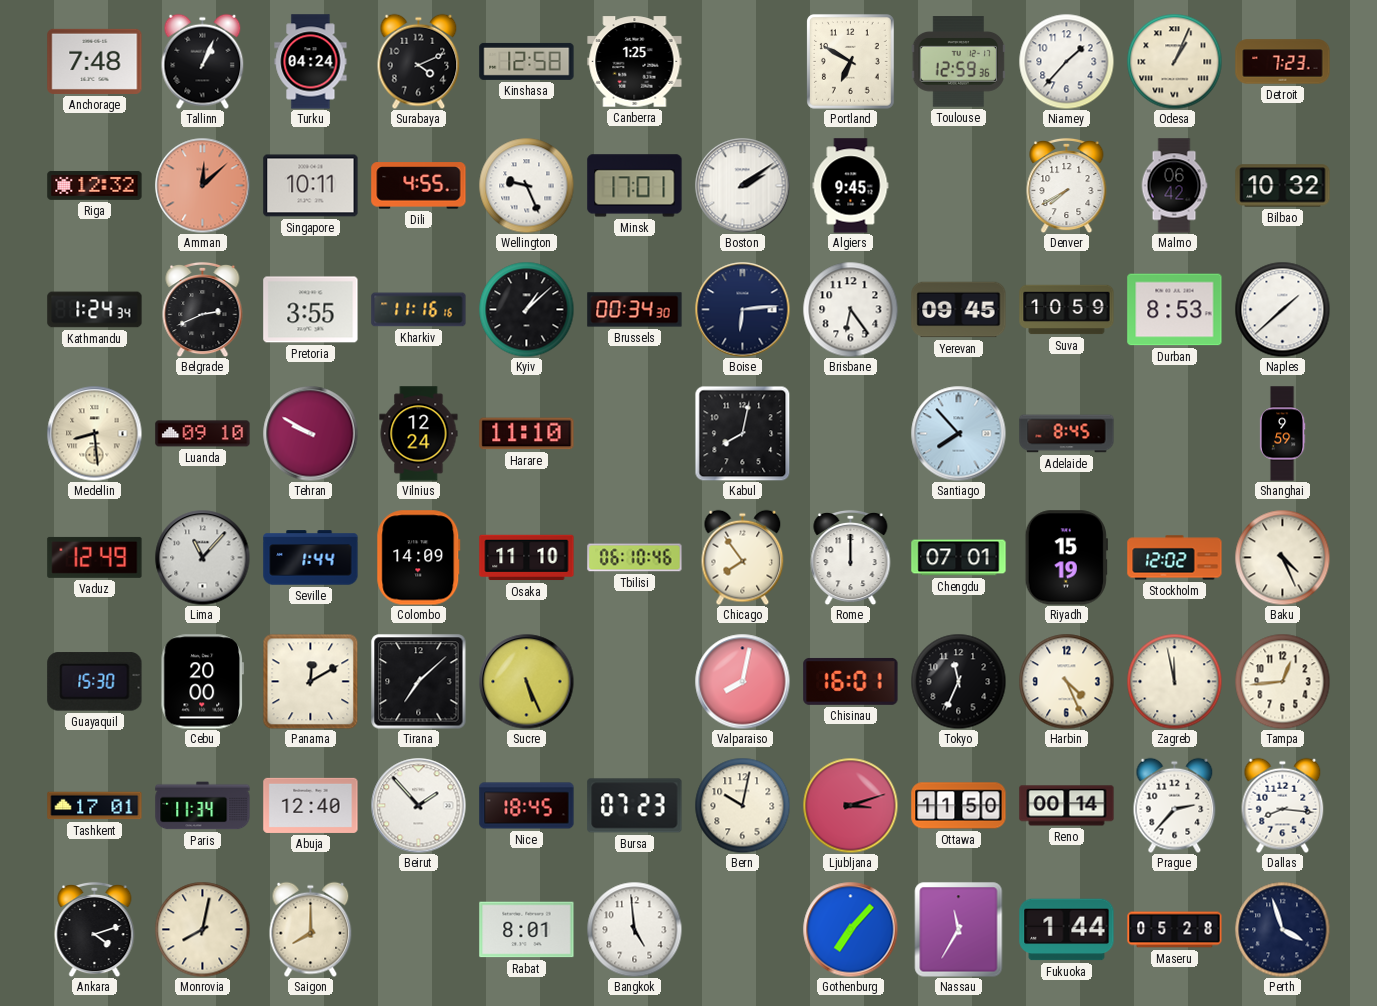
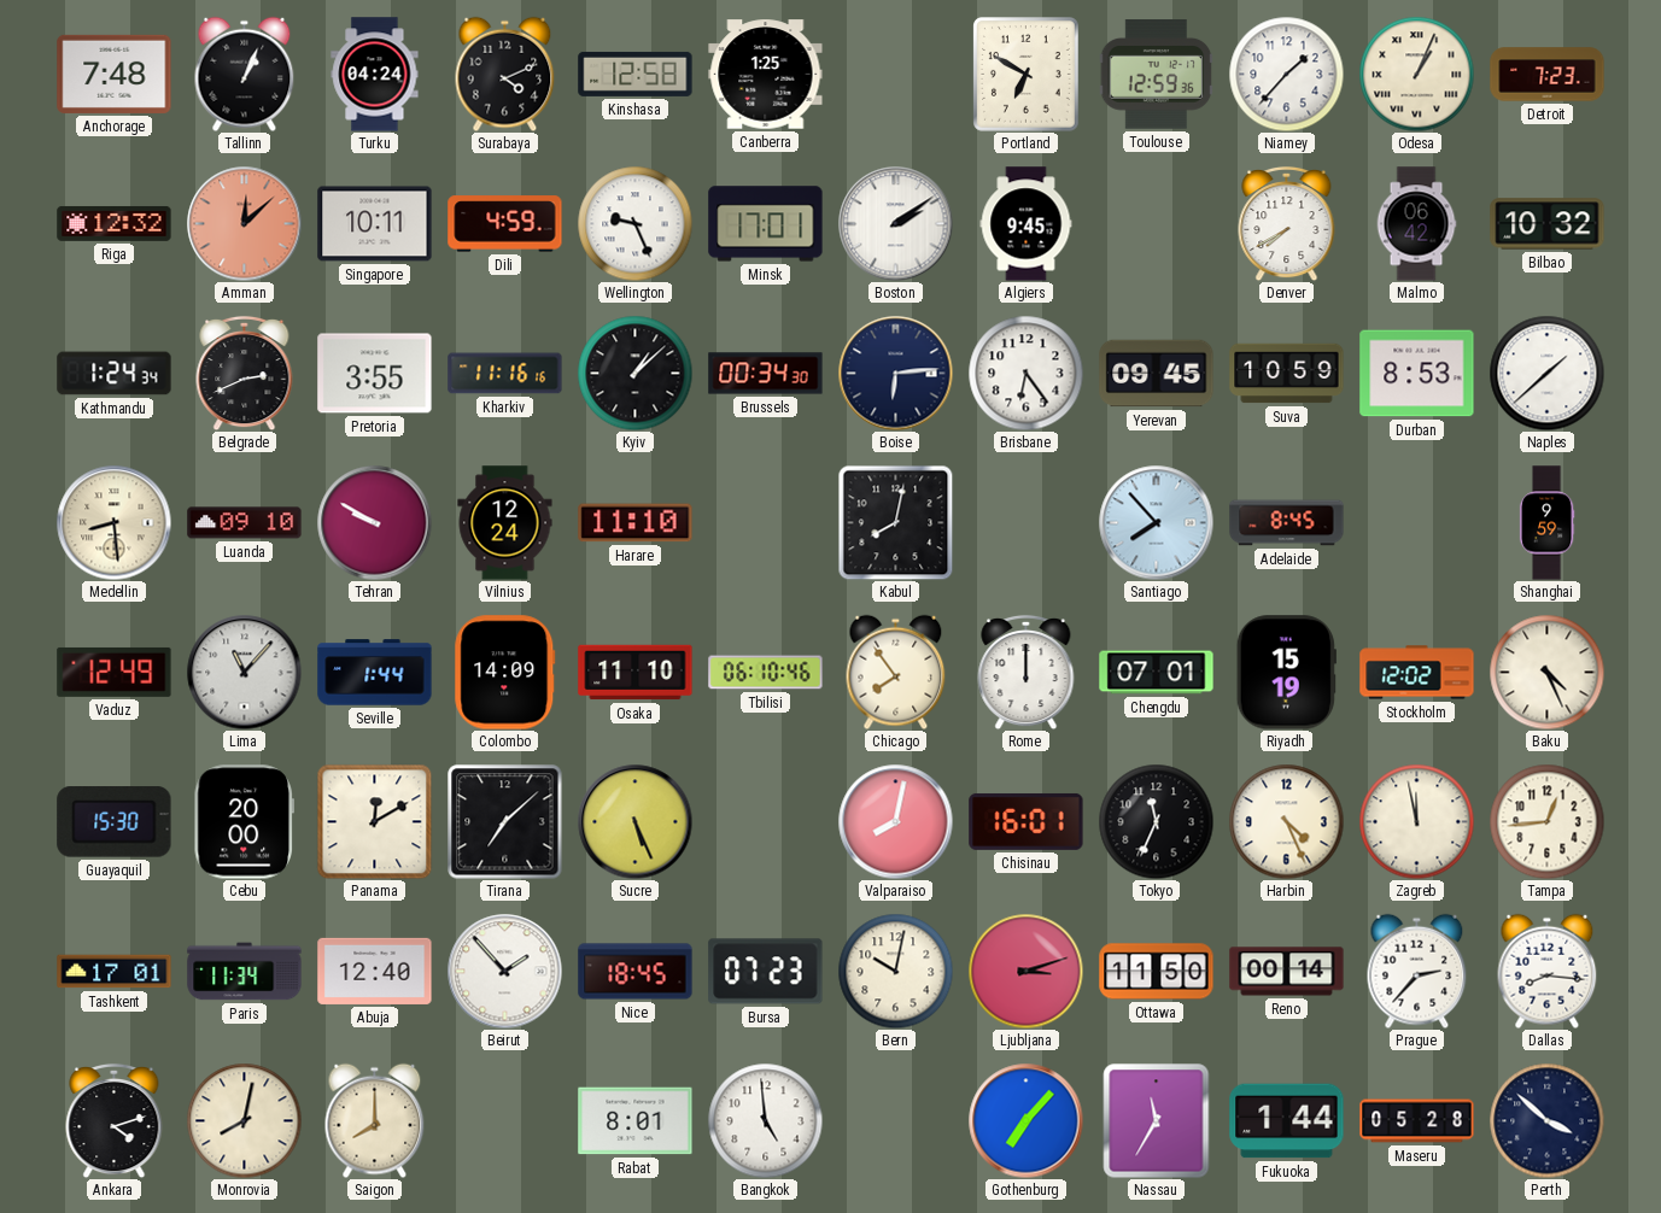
Dili: 4:55 -> 4:59 (505, 224)
Perth: 3:57 -> 3:52 (1546, 1120)
